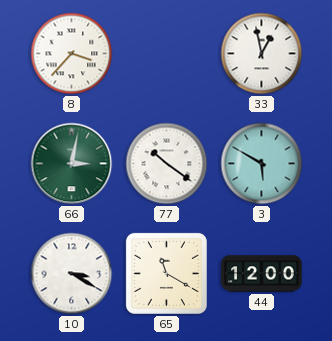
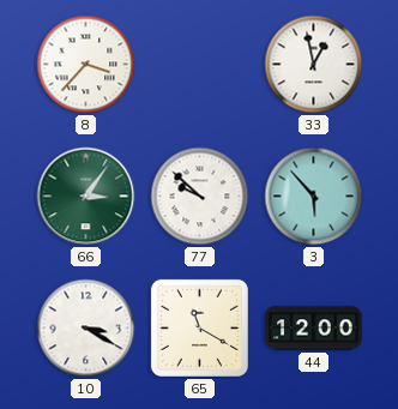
66: 3:02 -> 3:06 (86, 197)
77: 10:21 -> 9:52 (200, 197)
3: 5:50 -> 5:53 (314, 197)
